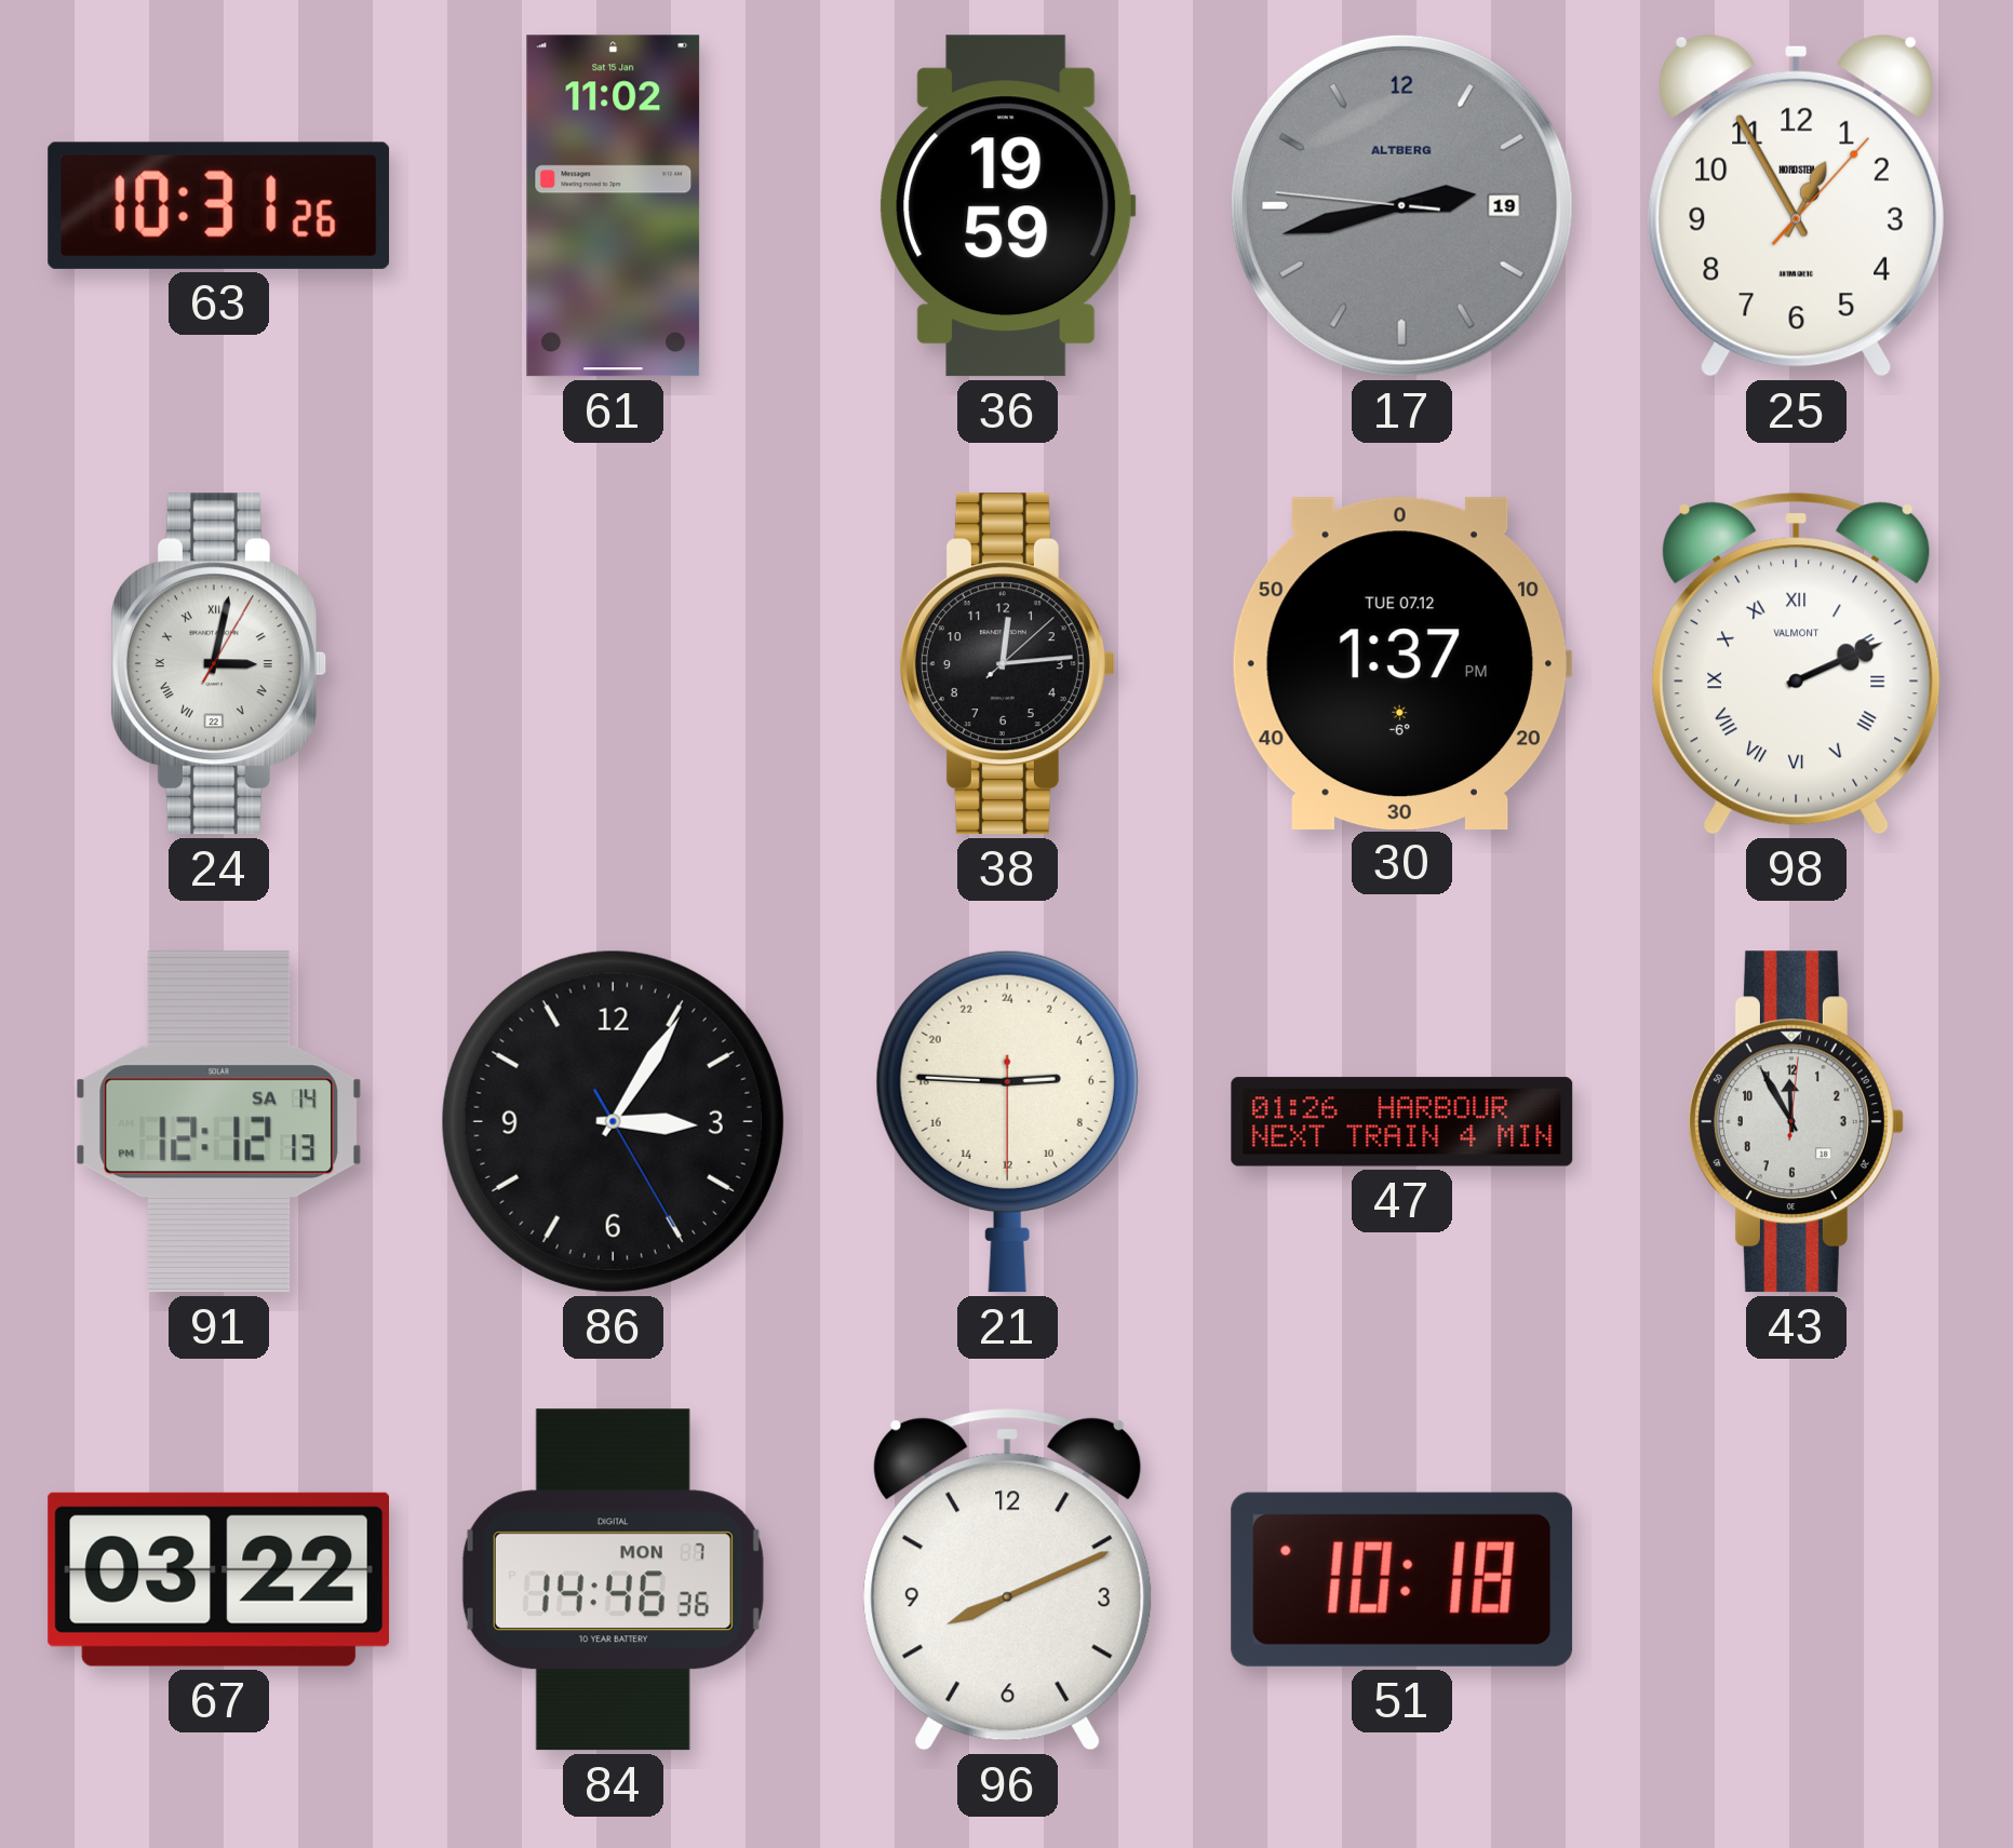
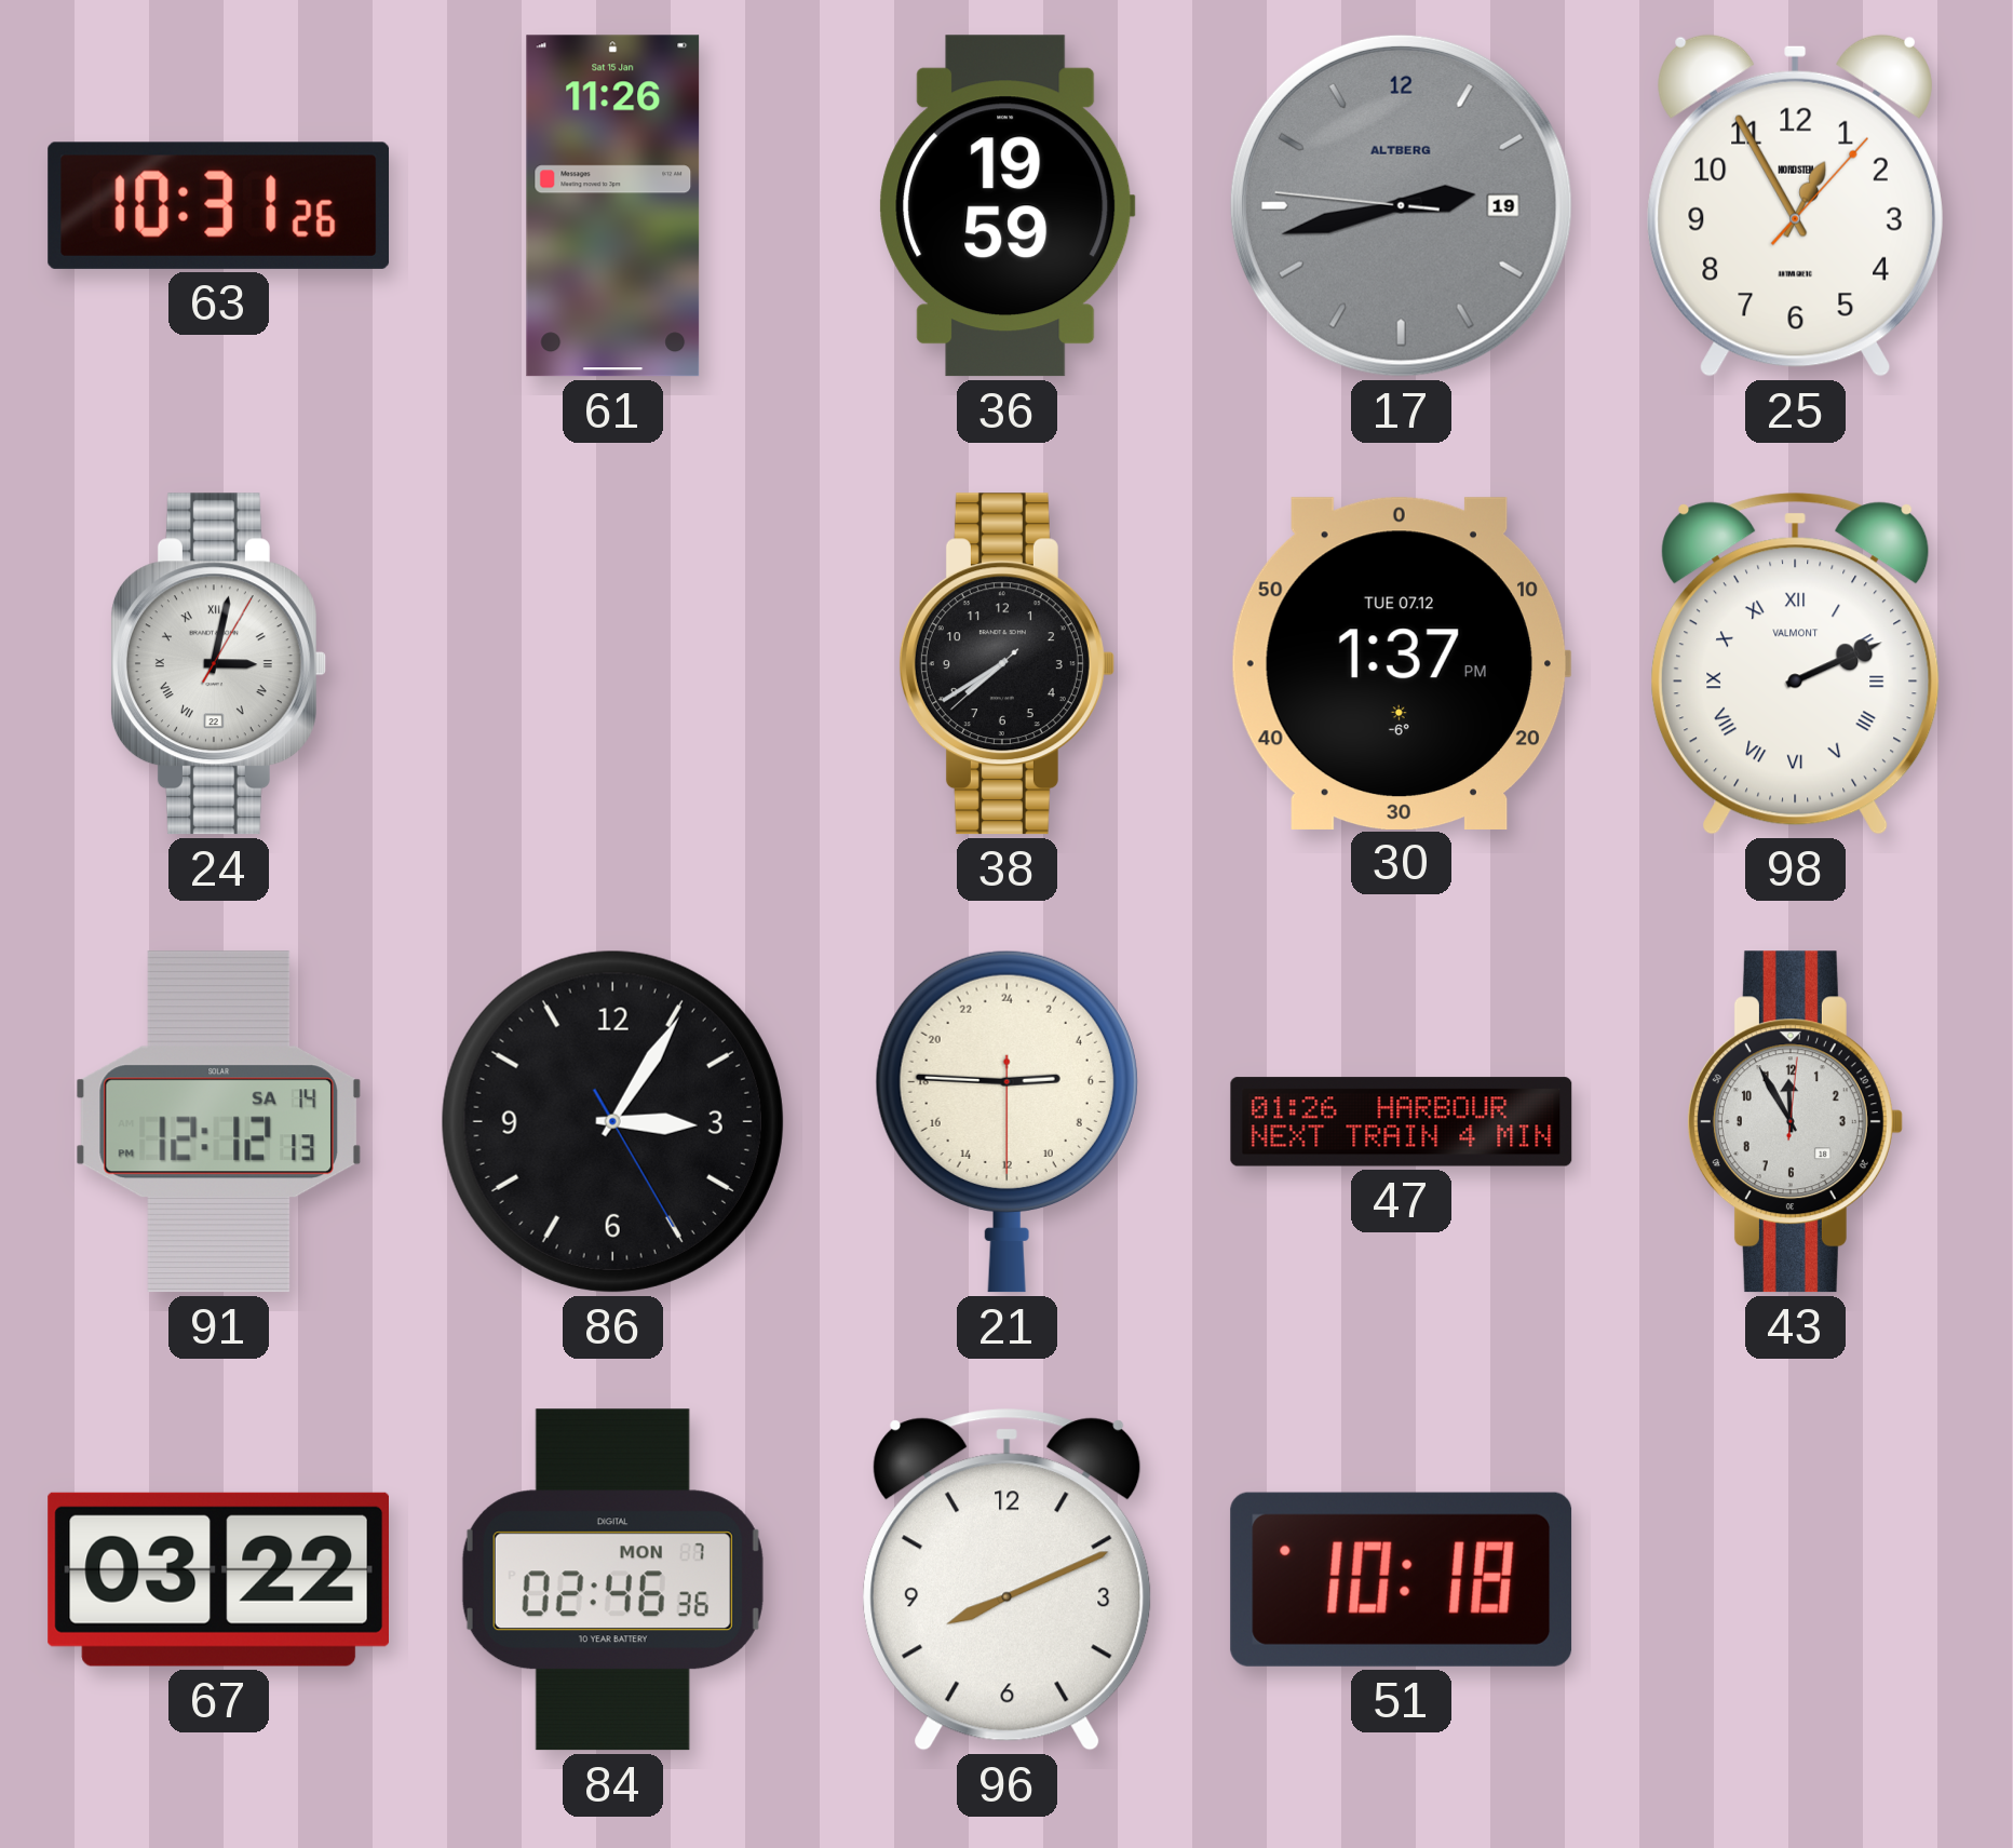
61: 11:02 -> 11:26 (613, 206)
38: 12:14 -> 7:39 (1007, 664)
84: 14:46 -> 02:46 (612, 1580)
